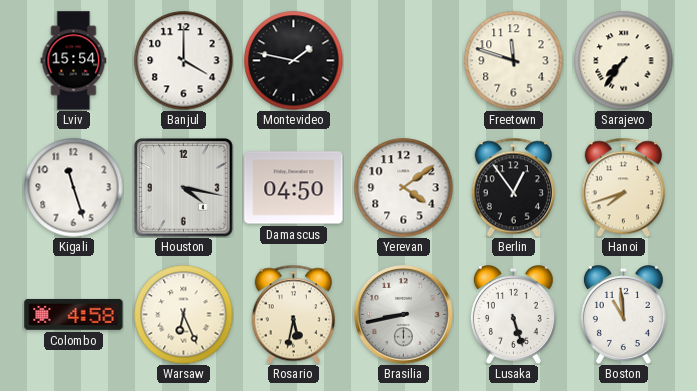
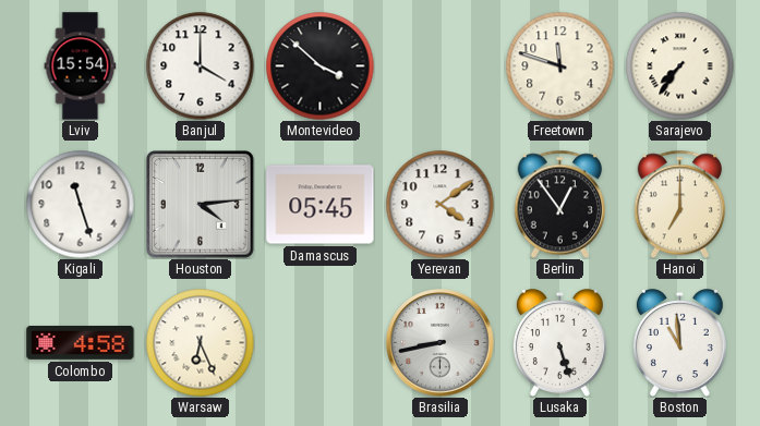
Montevideo: 1:47 -> 3:52 (321, 66)
Houston: 4:17 -> 4:14 (201, 205)
Damascus: 04:50 -> 05:45 (321, 205)
Hanoi: 7:42 -> 7:00 (679, 204)
Rosario: 5:32 -> none (293, 314)
